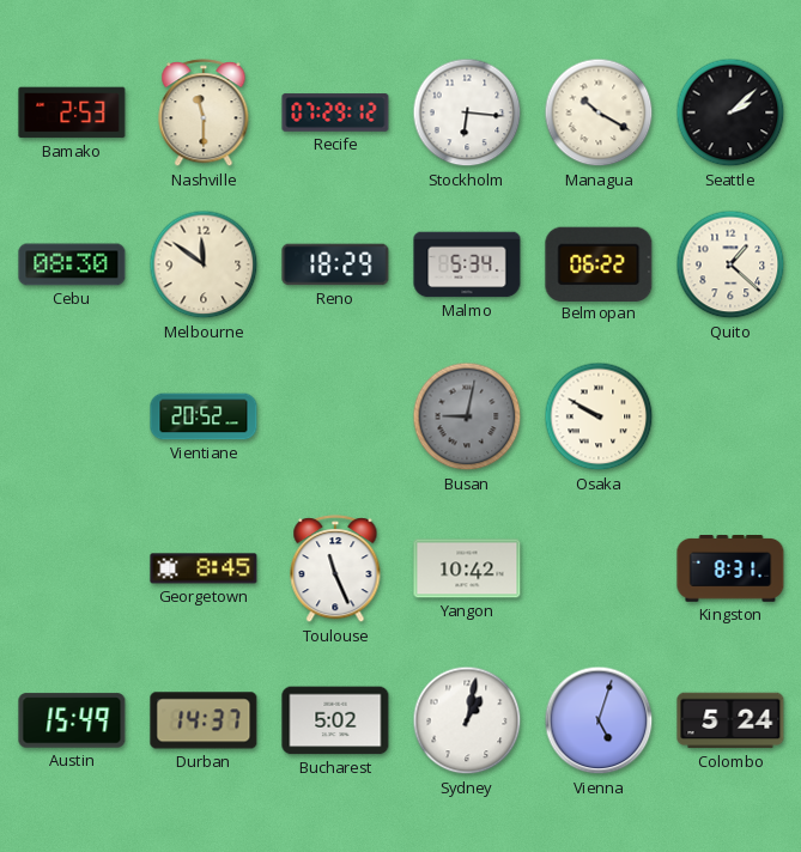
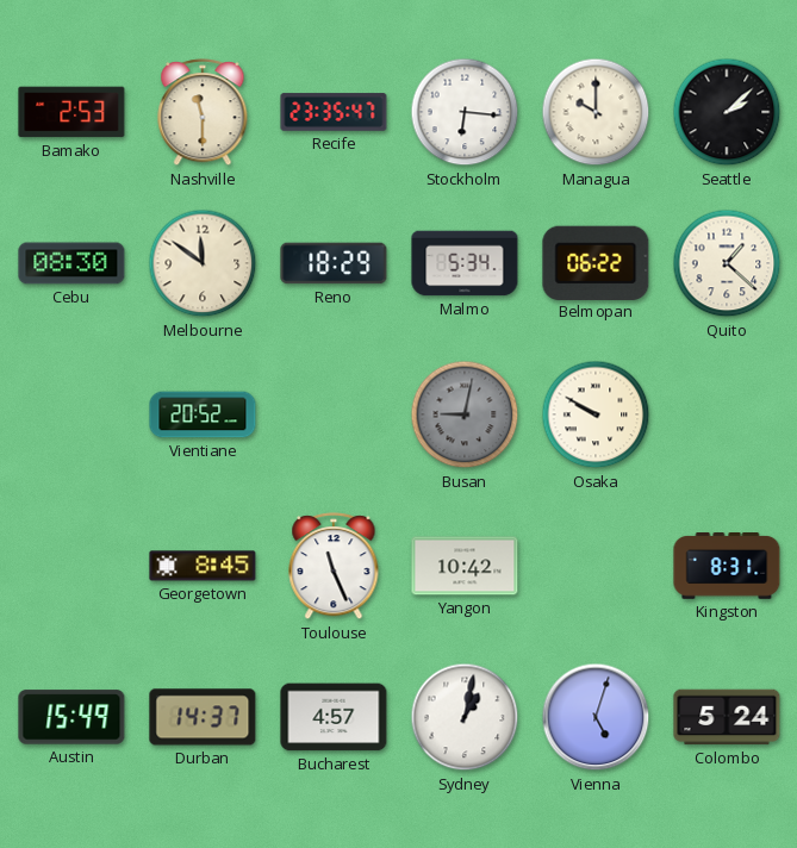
Recife: 07:29 -> 23:35 (334, 112)
Managua: 10:20 -> 10:00 (596, 112)
Bucharest: 5:02 -> 4:57 (334, 717)
